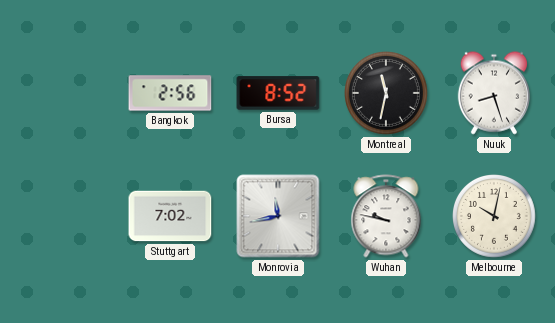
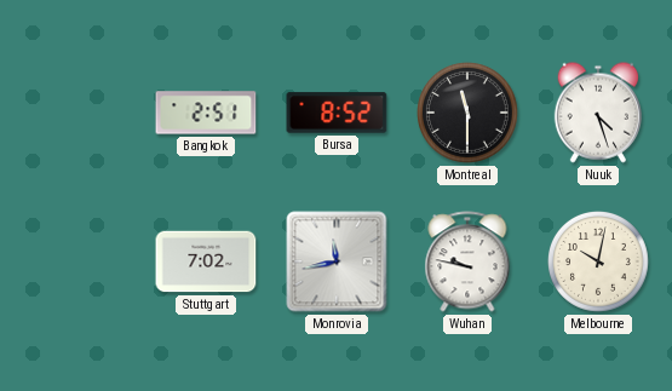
Bangkok: 2:56 -> 2:51 (206, 113)
Montreal: 11:32 -> 11:30 (469, 114)
Nuuk: 8:27 -> 4:27 (597, 113)
